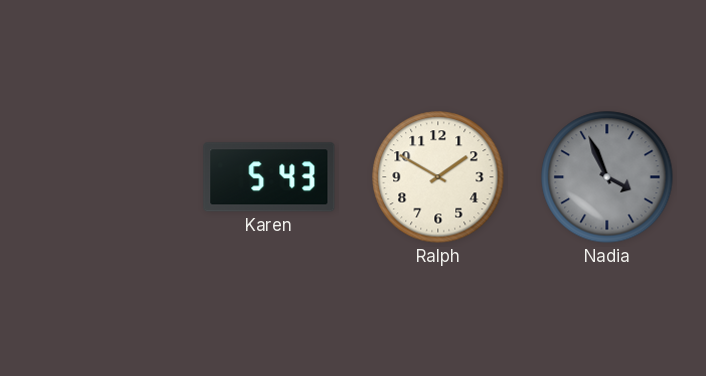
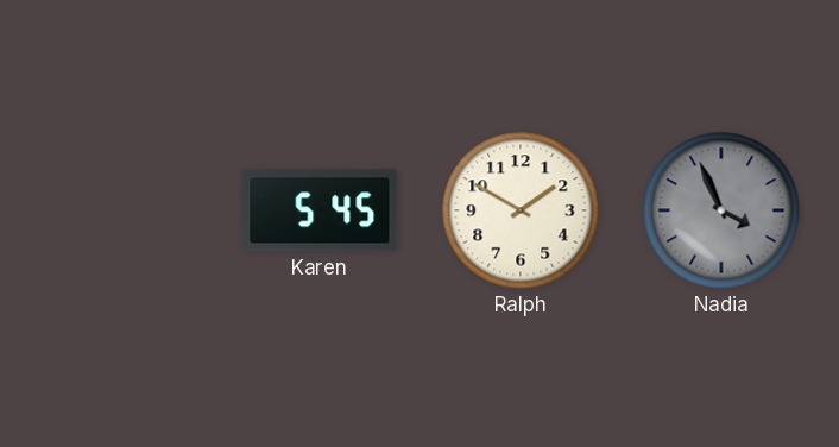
Karen: 5:43 -> 5:45 (320, 210)
